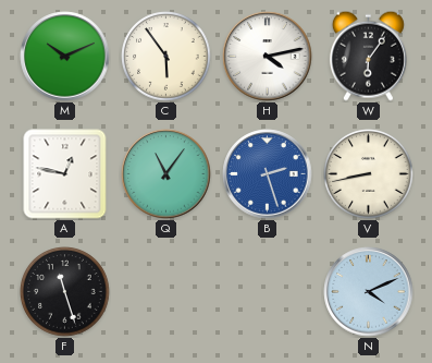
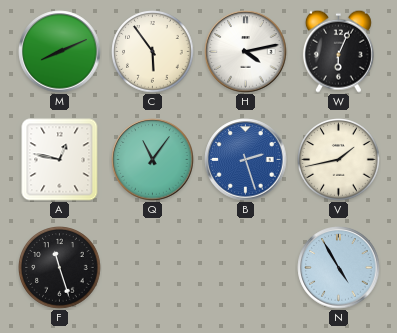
M: 10:11 -> 8:11 (60, 52)
W: 6:06 -> 6:04 (338, 51)
V: 8:43 -> 1:43 (339, 160)
N: 4:11 -> 4:55 (339, 268)
